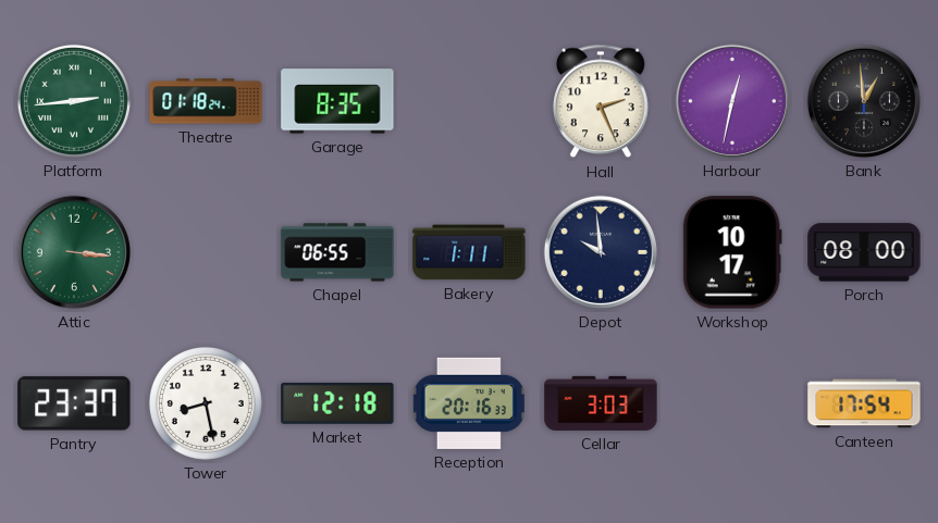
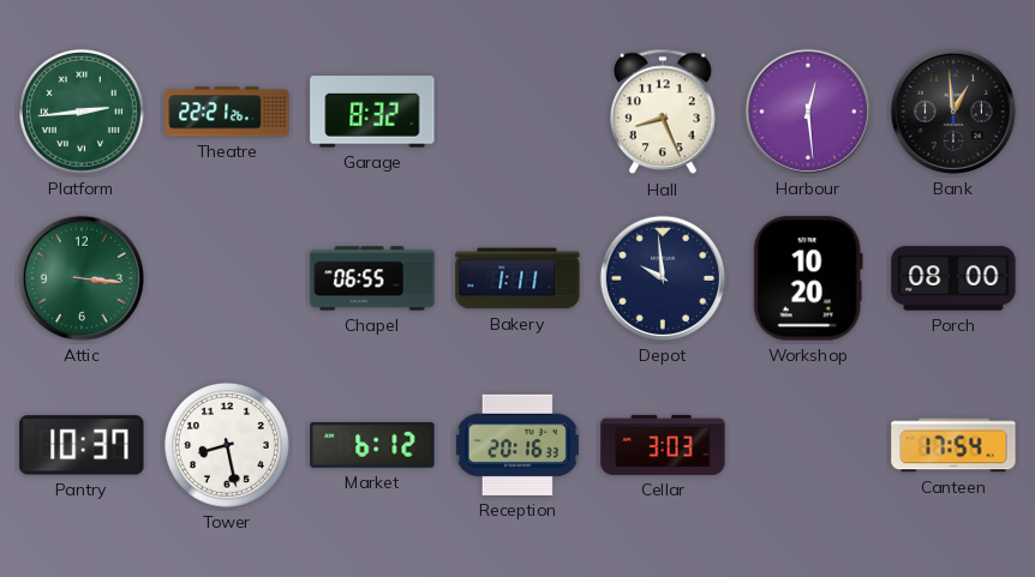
Theatre: 01:18 -> 22:21 (227, 112)
Garage: 8:35 -> 8:32 (372, 112)
Hall: 2:26 -> 8:26 (663, 112)
Harbour: 12:32 -> 12:29 (808, 112)
Workshop: 10:17 -> 10:20 (808, 278)
Pantry: 23:37 -> 10:37 (82, 445)
Market: 12:18 -> 6:12 (372, 445)
